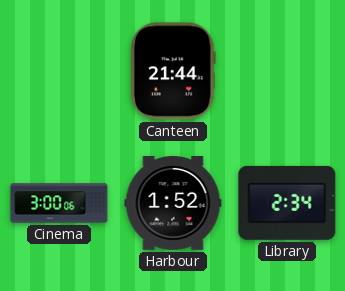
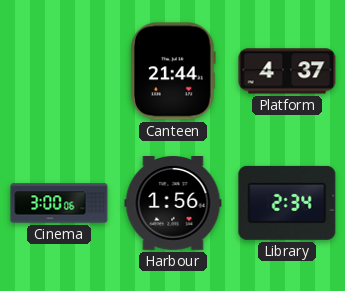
Platform: none -> 4:37 (287, 71)
Harbour: 1:52 -> 1:56 (173, 204)
